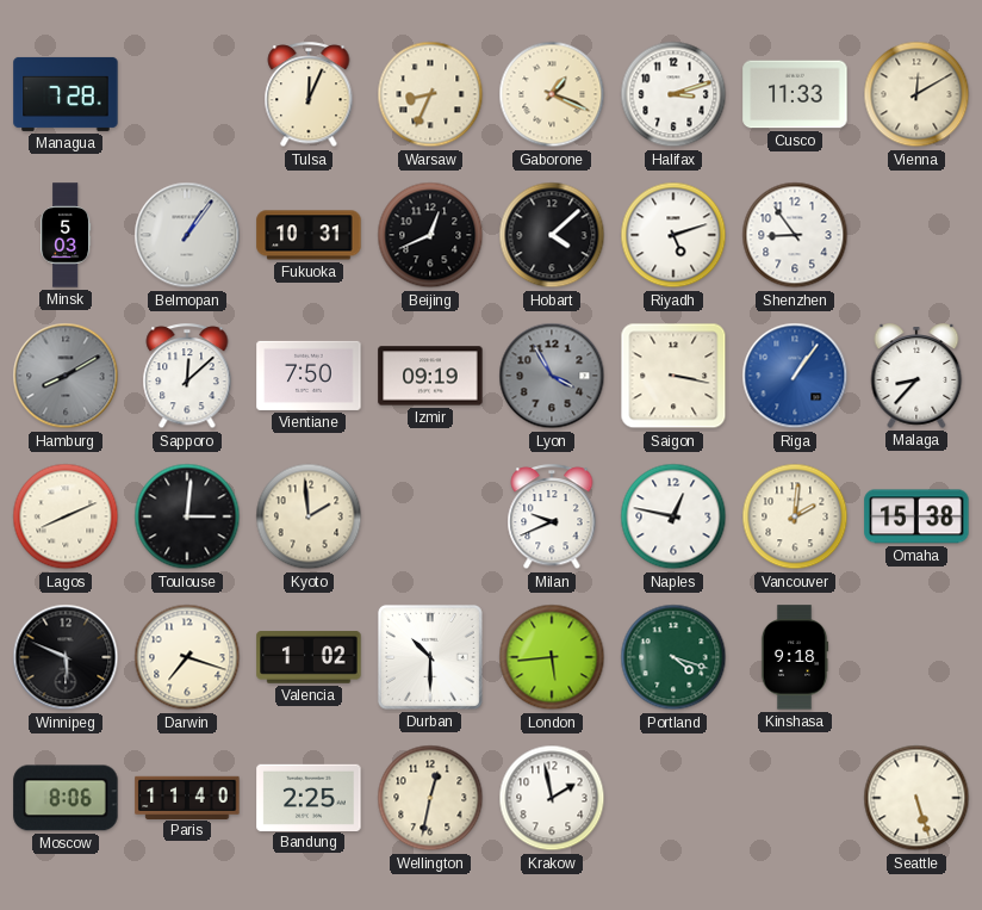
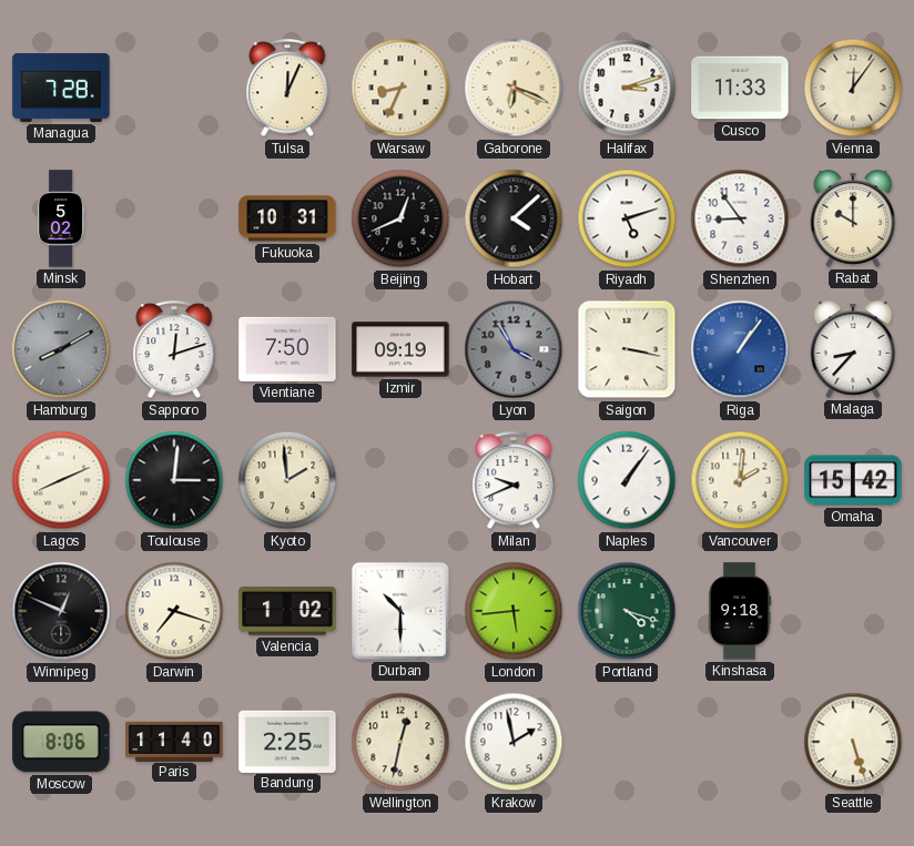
Gaborone: 1:19 -> 6:19 (514, 88)
Vienna: 12:10 -> 12:06 (853, 88)
Minsk: 5:03 -> 5:02 (61, 218)
Belmopan: 1:06 -> none (187, 235)
Rabat: none -> 10:00 (853, 218)
Sapporo: 12:08 -> 12:12 (174, 350)
Naples: 12:47 -> 1:06 (627, 480)
Omaha: 15:38 -> 15:42 (853, 480)
Winnipeg: 5:49 -> 12:49 (61, 611)
